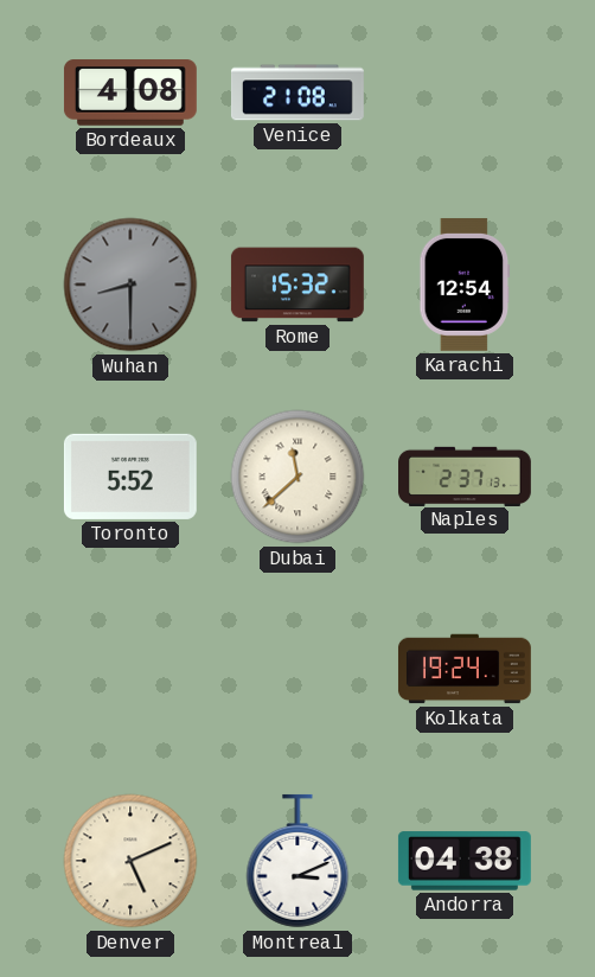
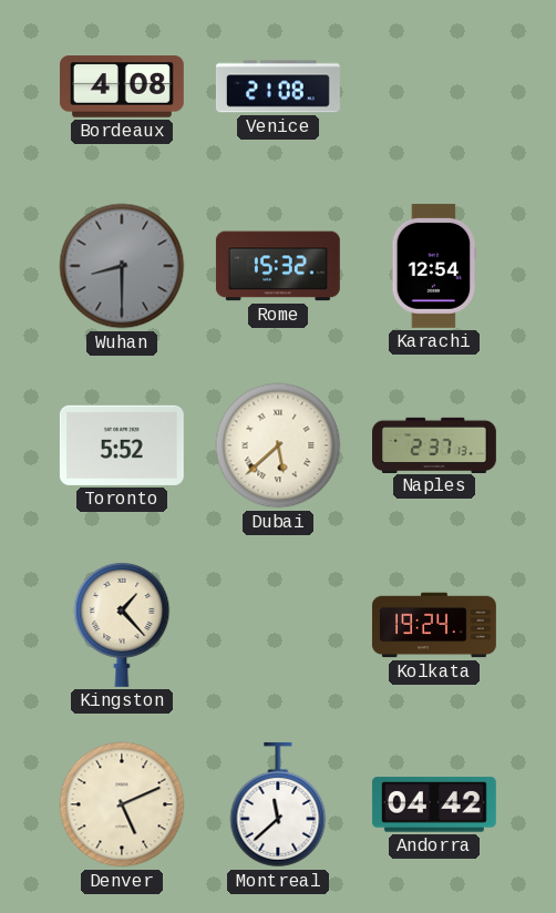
Dubai: 11:38 -> 5:38 (278, 445)
Kingston: none -> 1:23 (122, 624)
Montreal: 3:11 -> 11:38 (278, 804)
Andorra: 04:38 -> 04:42 (434, 804)
